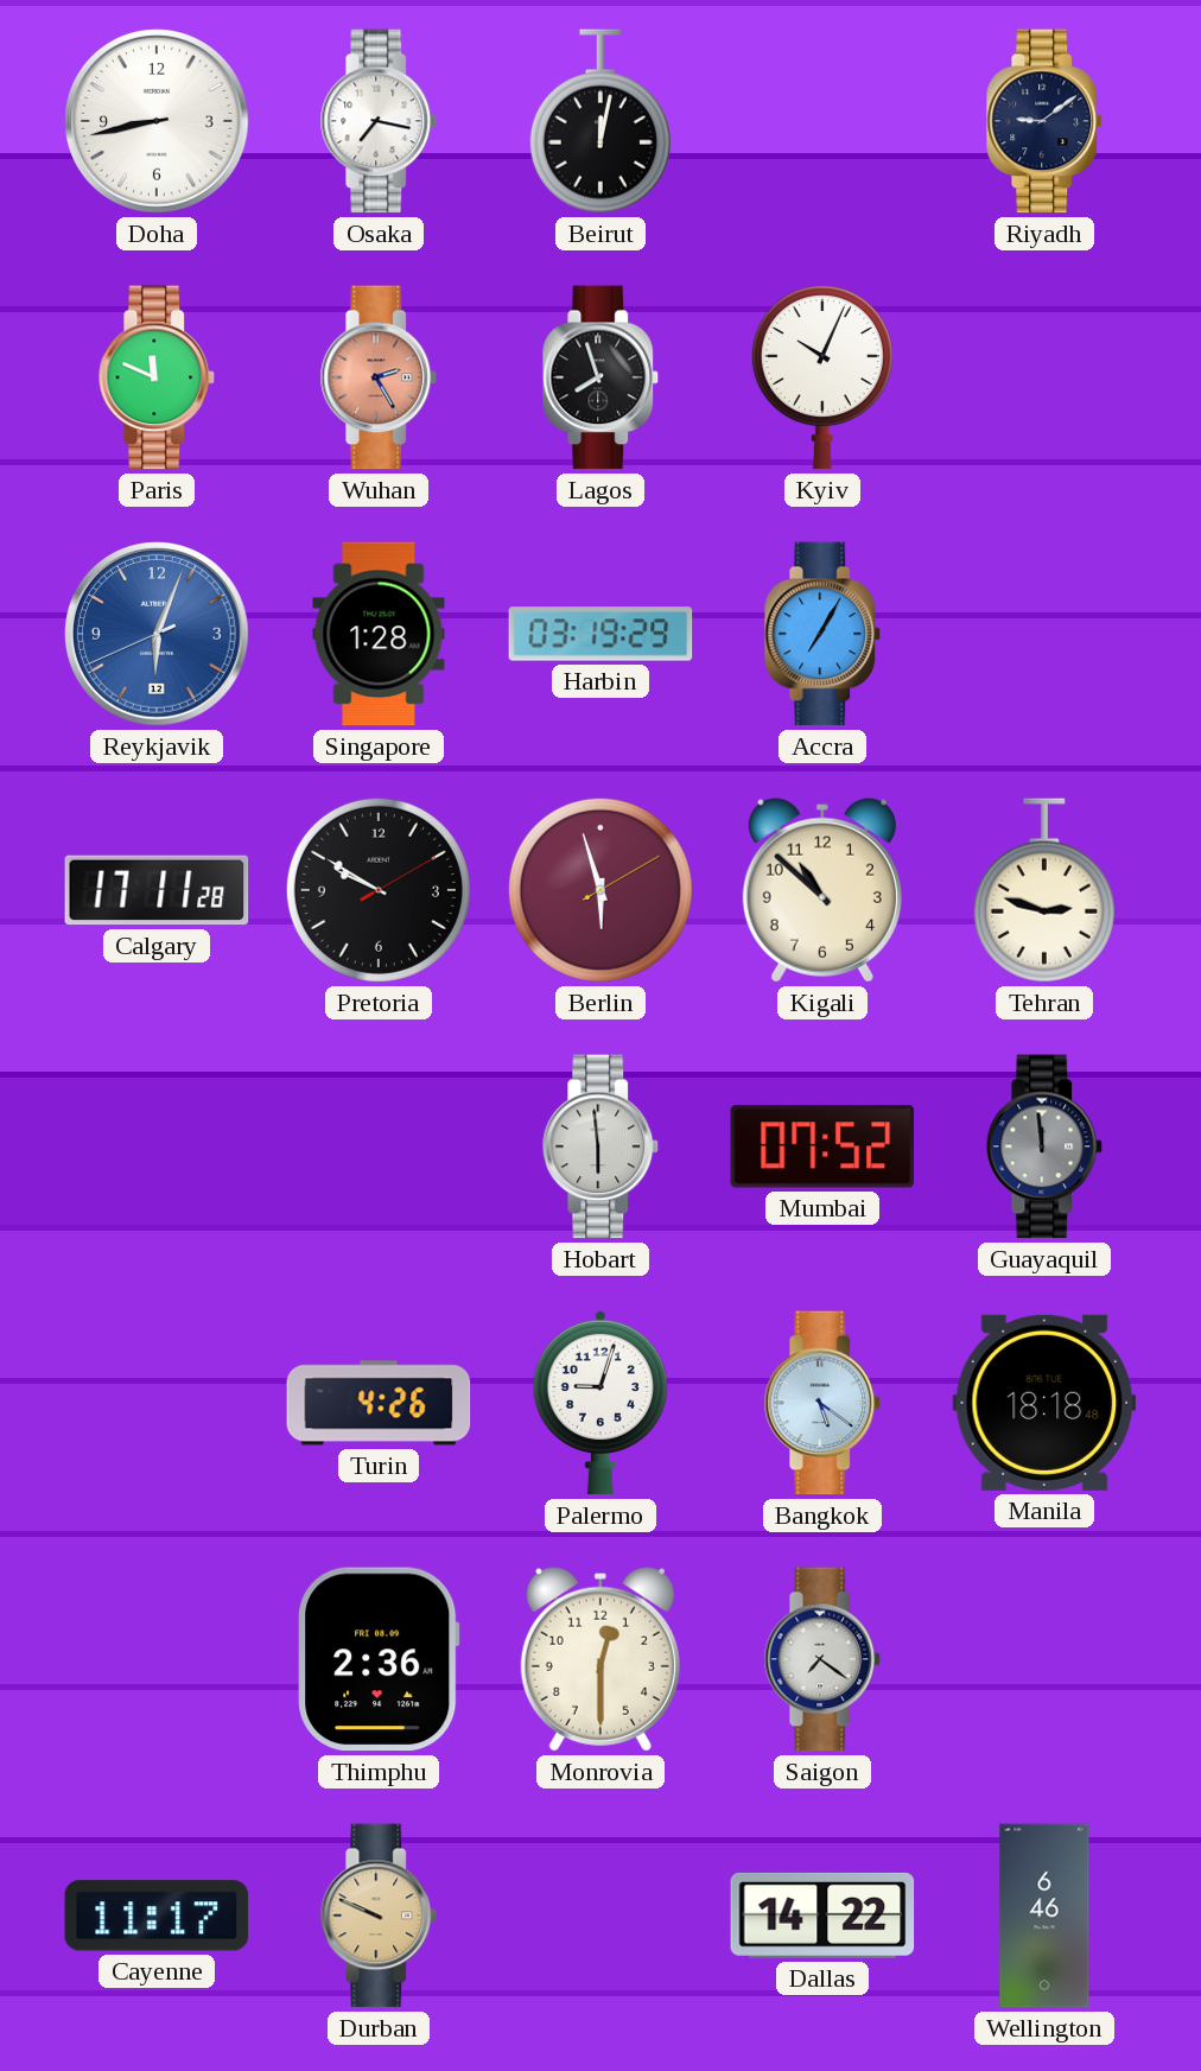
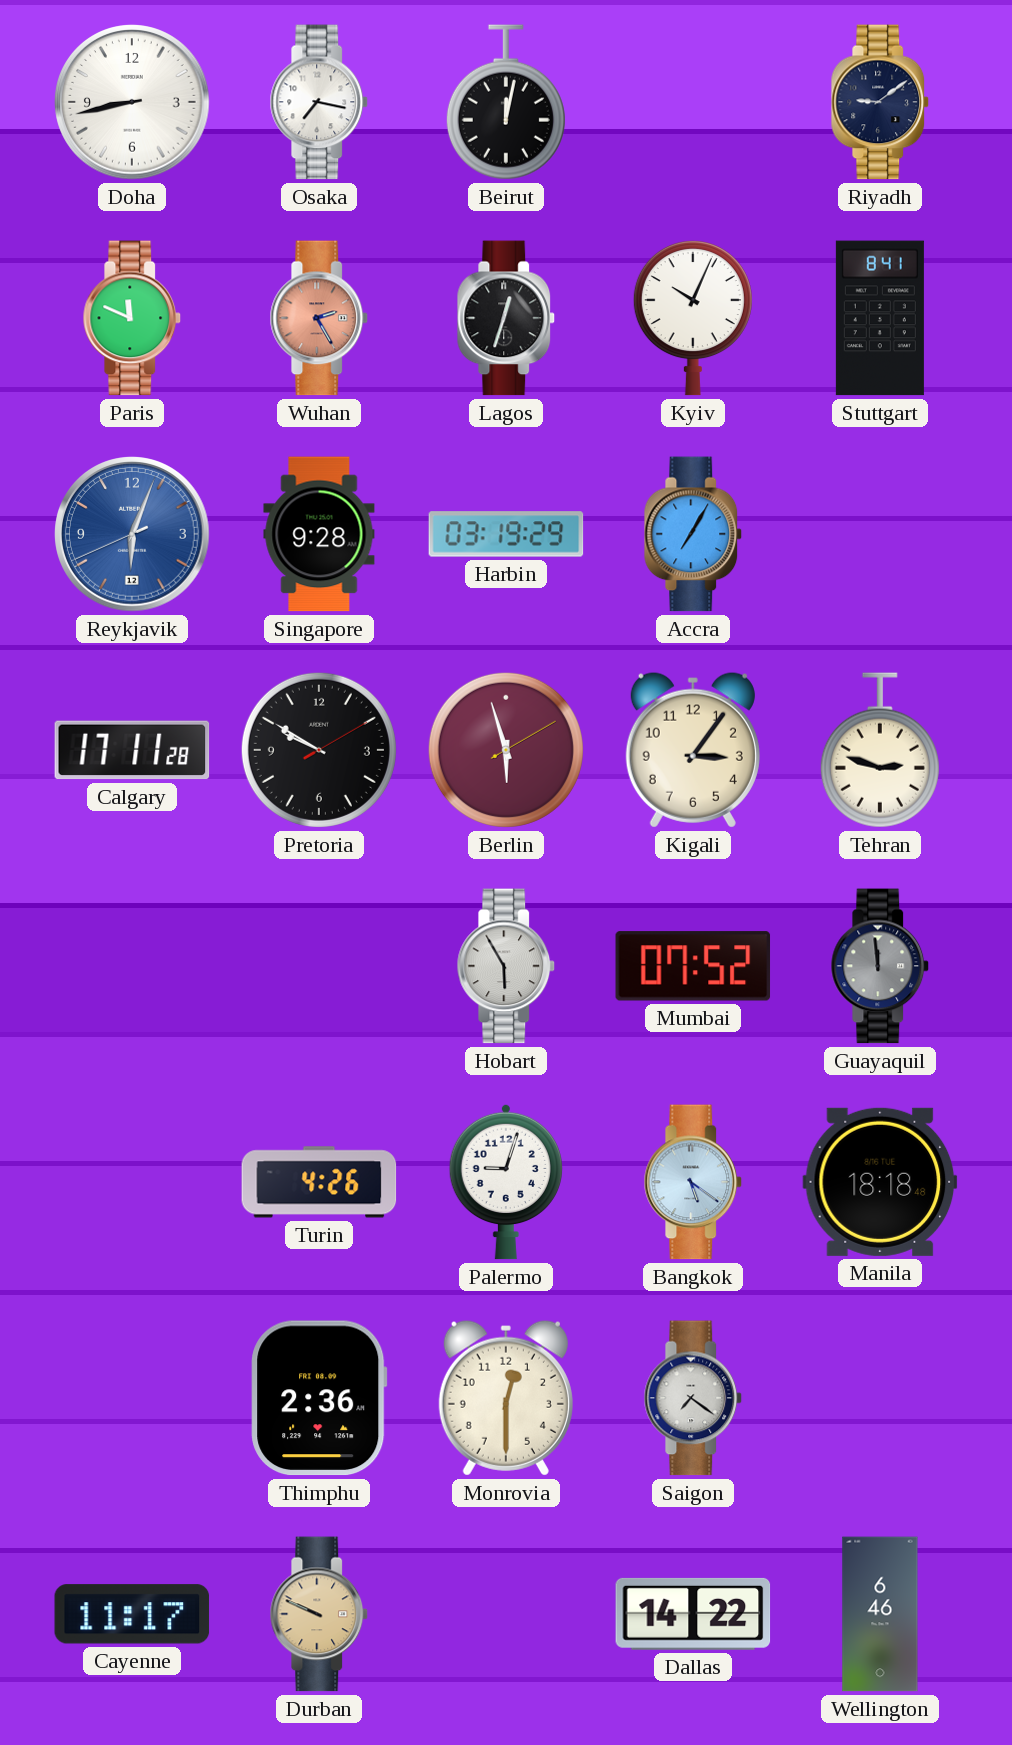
Lagos: 7:57 -> 12:33 (506, 318)
Stuttgart: none -> 8:41 (880, 318)
Singapore: 1:28 -> 9:28 (319, 534)
Kigali: 10:52 -> 3:06 (693, 750)
Hobart: 5:59 -> 5:55 (506, 966)
